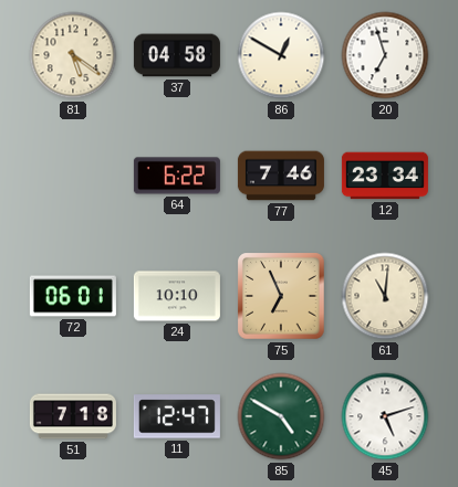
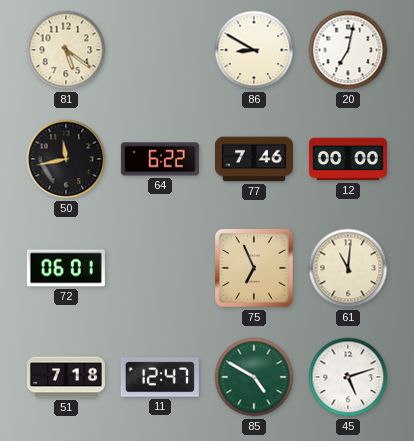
37: 04:58 -> none (177, 55)
86: 12:50 -> 8:50 (254, 50)
20: 6:57 -> 7:02 (348, 50)
50: none -> 11:43 (66, 159)
12: 23:34 -> 00:00 (348, 159)
24: 10:10 -> none (177, 296)
